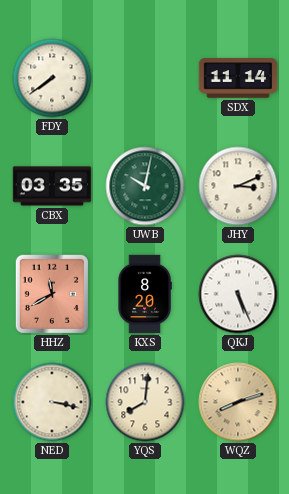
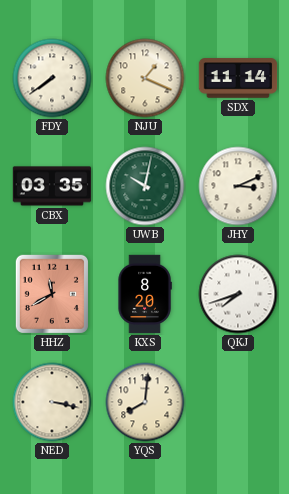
NJU: none -> 1:19 (145, 78)
QKJ: 5:26 -> 7:42 (238, 294)
WQZ: 8:12 -> none (238, 402)
